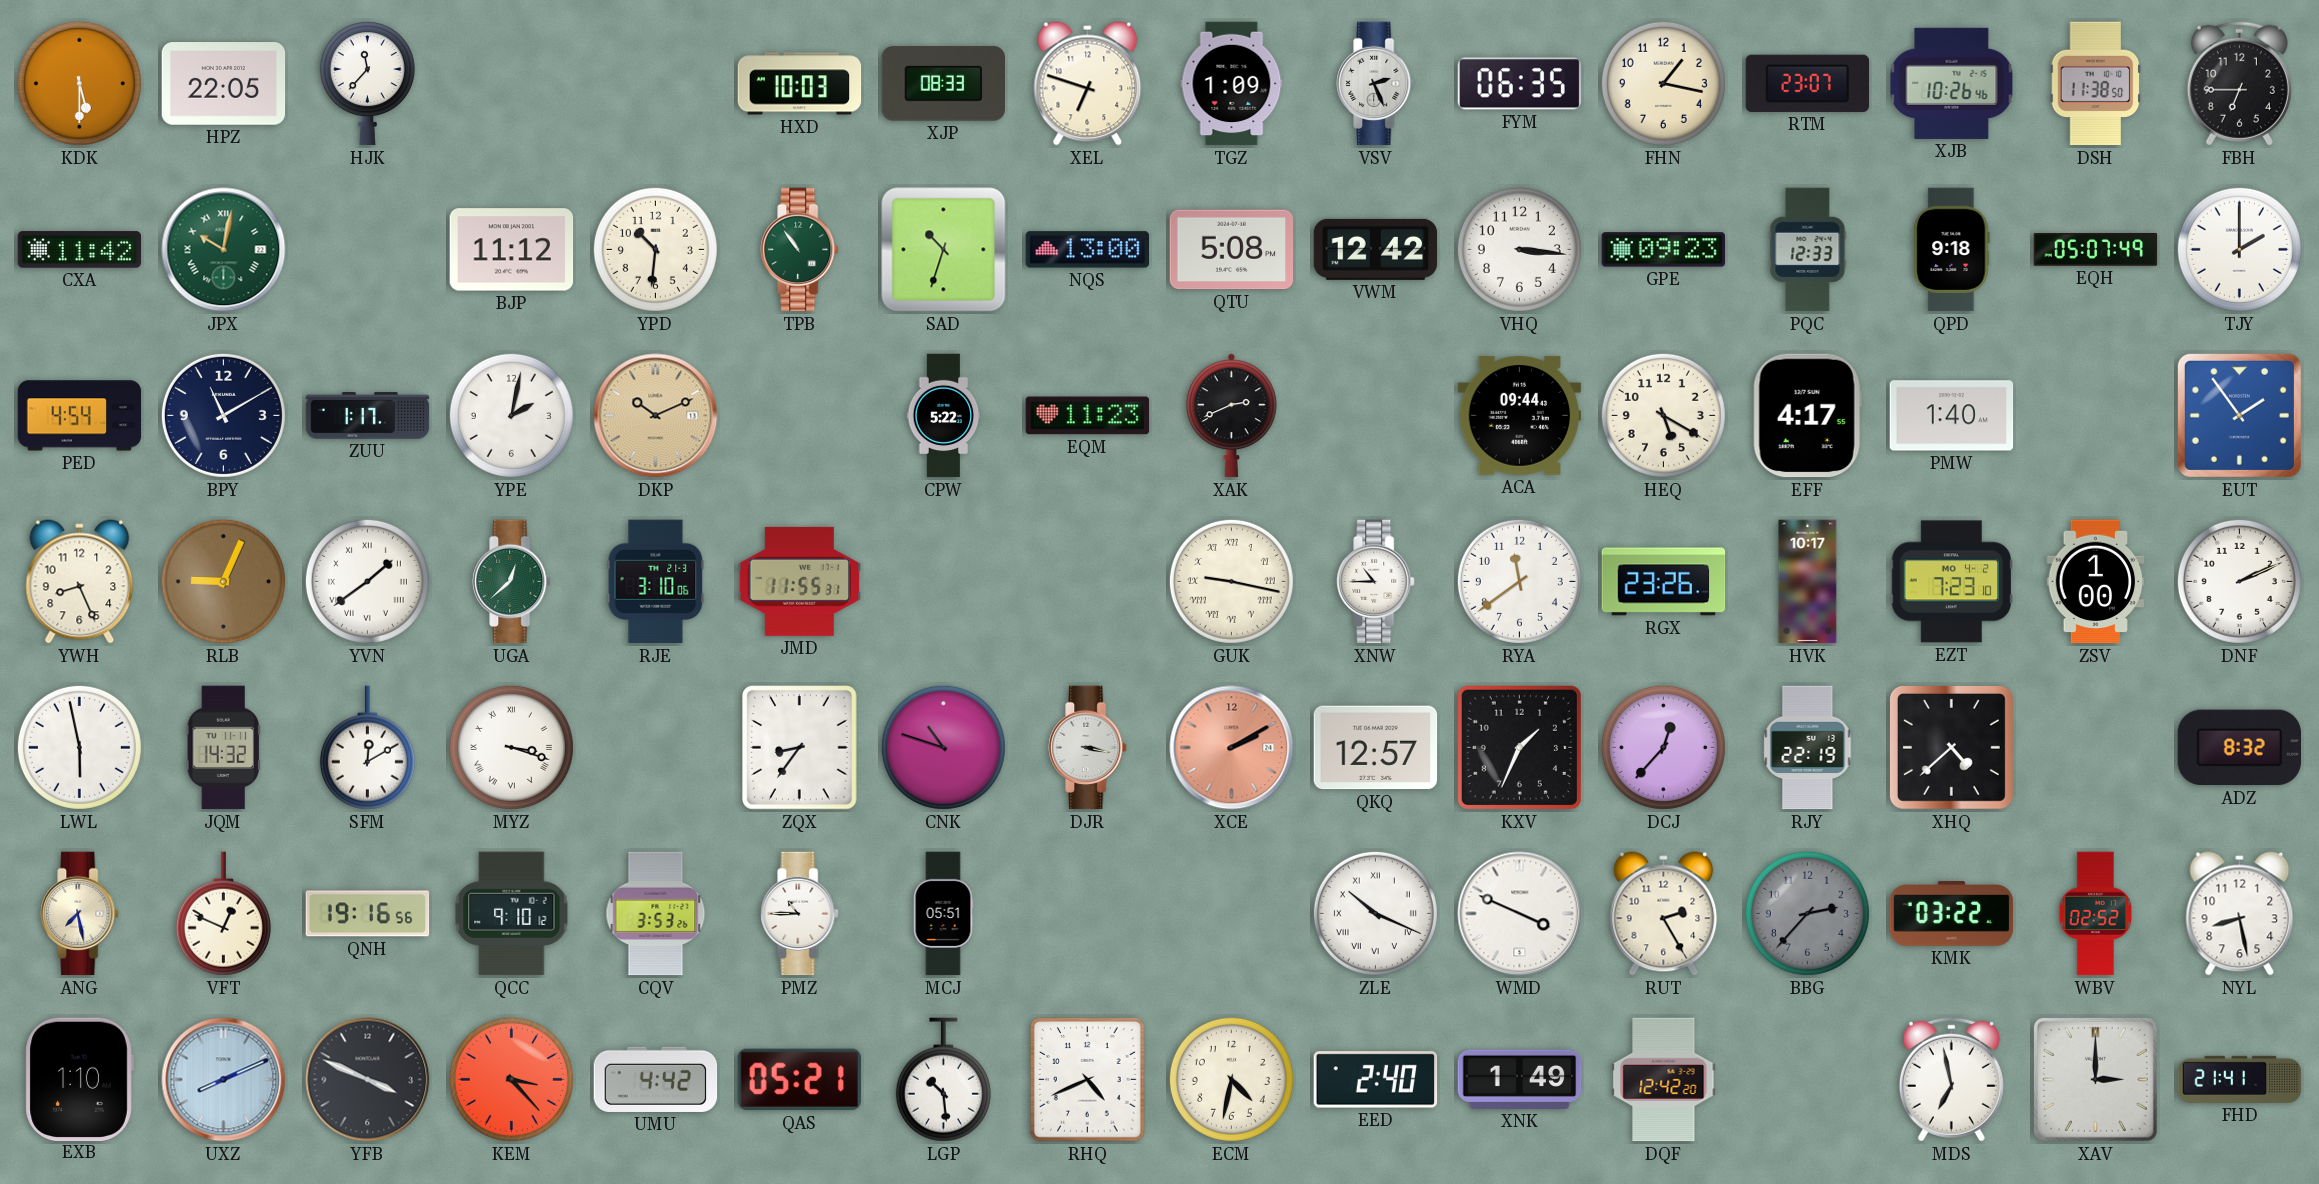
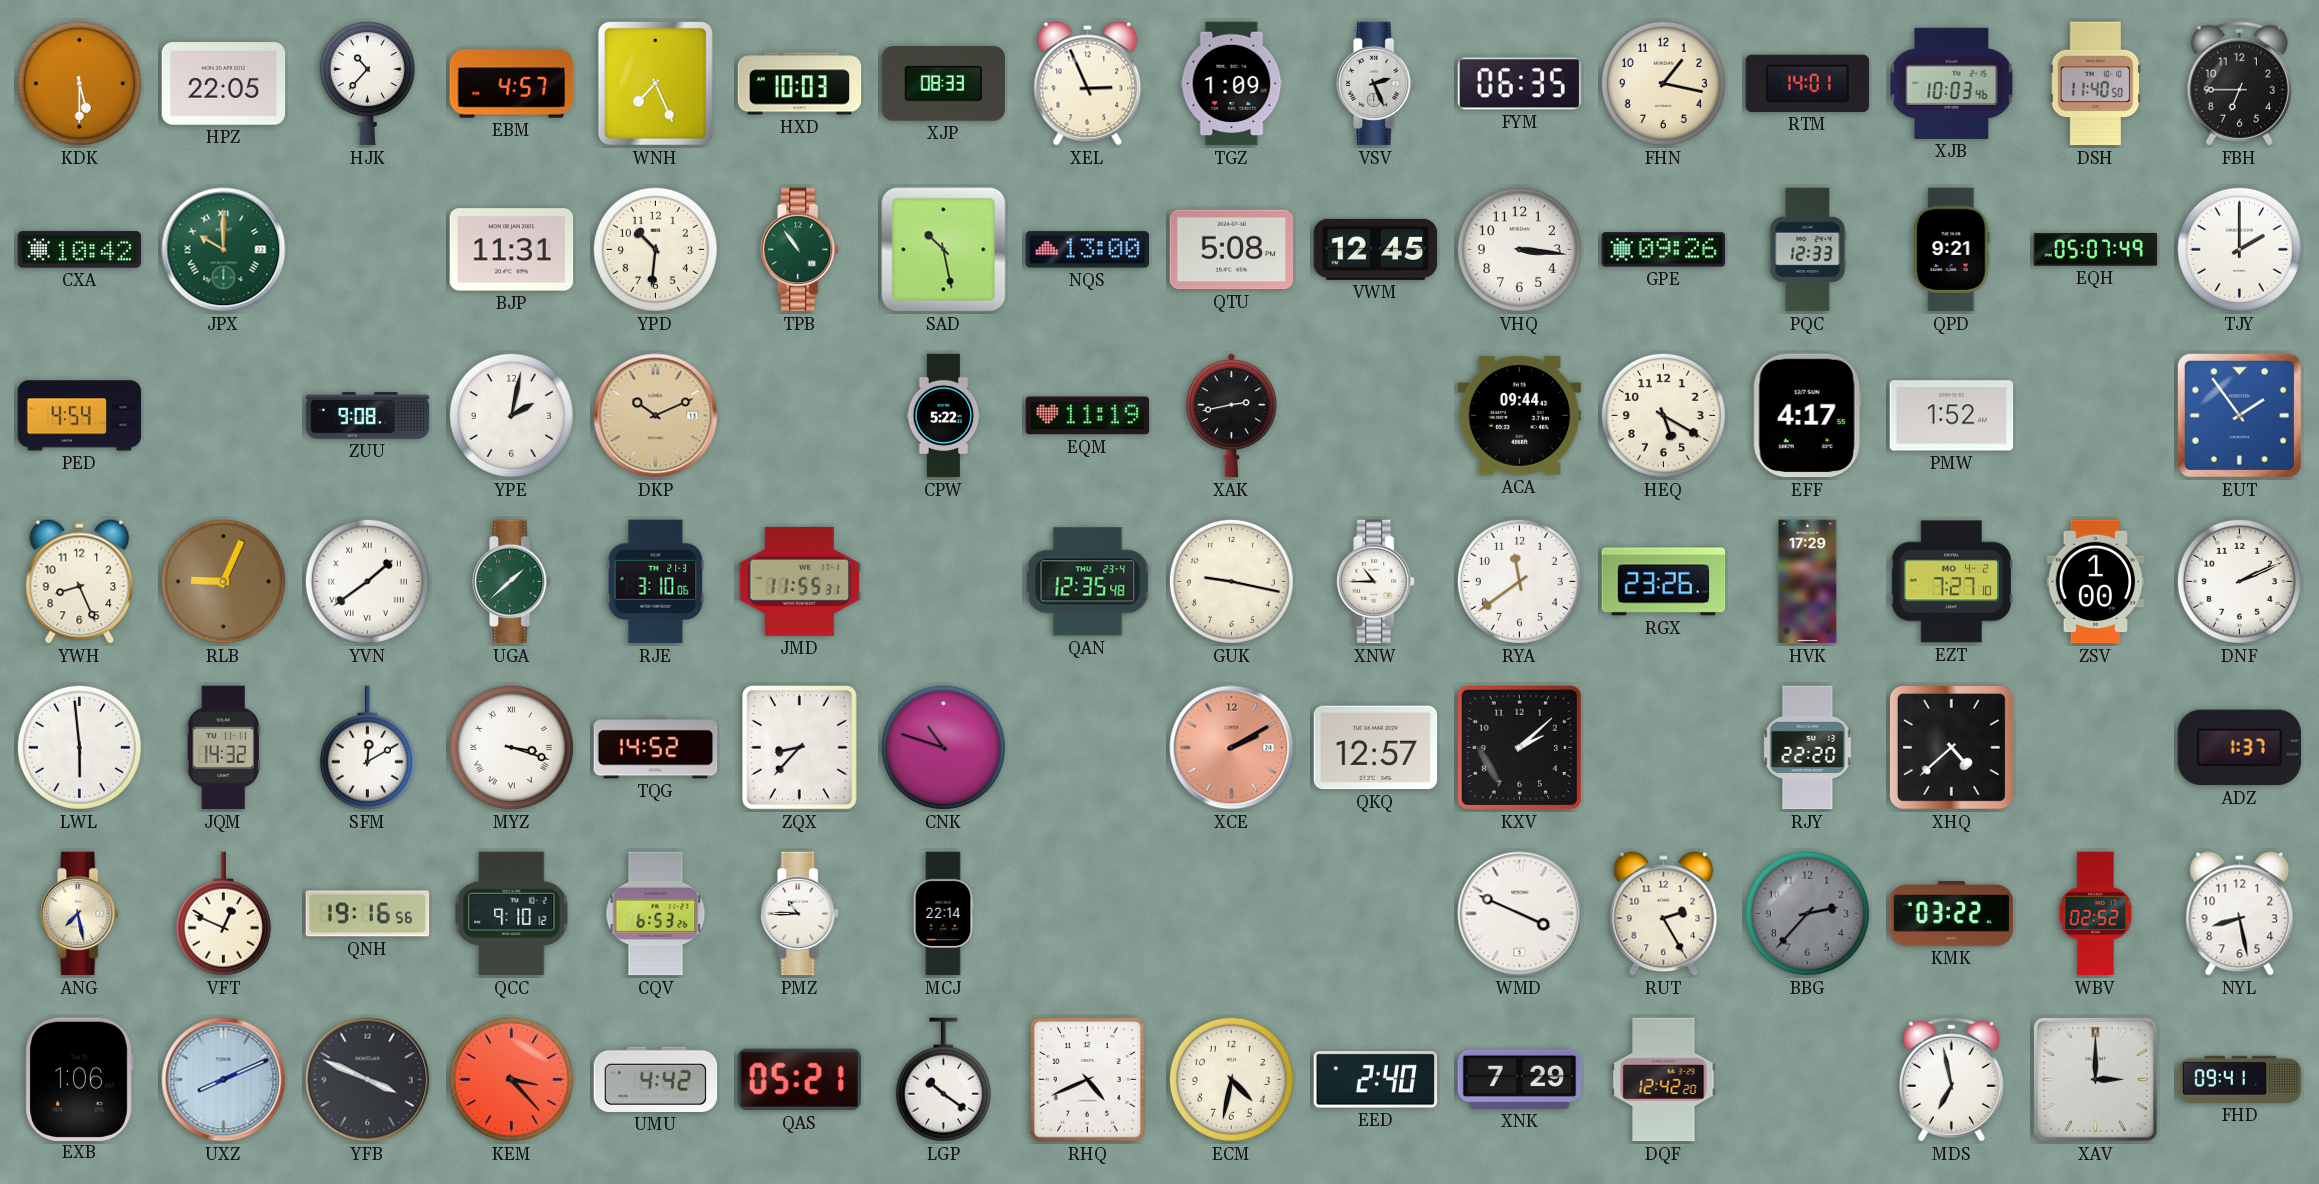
HJK: 11:37 -> 10:37 (367, 84)
EBM: none -> 4:57 (512, 84)
WNH: none -> 7:26 (655, 83)
XEL: 6:48 -> 2:56 (1088, 84)
RTM: 23:07 -> 14:01 (1808, 83)
XJB: 10:26 -> 10:03 (1952, 83)
DSH: 11:38 -> 11:40 (2096, 84)
CXA: 11:42 -> 10:42 (80, 250)
JPX: 10:02 -> 10:00 (224, 250)
BJP: 11:12 -> 11:31 (512, 250)
SAD: 10:33 -> 10:28 (944, 250)
VWM: 12:42 -> 12:45 (1376, 249)
GPE: 09:23 -> 09:26 (1664, 250)
QPD: 9:18 -> 9:21 (1952, 250)
BPY: 11:10 -> none (223, 415)
ZUU: 1:17 -> 9:08 (368, 416)
EQM: 11:23 -> 11:19 (1088, 416)
XAK: 2:41 -> 2:43 (1231, 416)
PMW: 1:40 -> 1:52 (1952, 416)
UGA: 12:38 -> 1:38 (512, 582)
QAN: none -> 12:35 (1088, 582)
GUK numerals: Roman -> Arabic (1231, 581)
HVK: 10:17 -> 17:29 (1808, 582)
EZT: 7:23 -> 7:27 (1952, 582)
LWL: 5:58 -> 5:59 (79, 747)
TQG: none -> 14:52 (656, 748)
ZQX: 8:36 -> 8:37 (800, 748)
DJR: 3:17 -> none (1088, 748)
KXV: 1:34 -> 2:08 (1519, 747)
DCJ: 12:37 -> none (1663, 747)
RJY: 22:19 -> 22:20 (1808, 748)
ADZ: 8:32 -> 1:37 (2239, 748)
CQV: 3:53 -> 6:53 (656, 914)
MCJ: 05:51 -> 22:14 (943, 914)
ZLE: 10:19 -> none (1375, 913)
EXB: 1:10 -> 1:06 (79, 1079)
LGP: 10:29 -> 10:21 (943, 1080)
XNK: 1:49 -> 7:29 (1520, 1079)
FHD: 21:41 -> 09:41 (2240, 1079)
